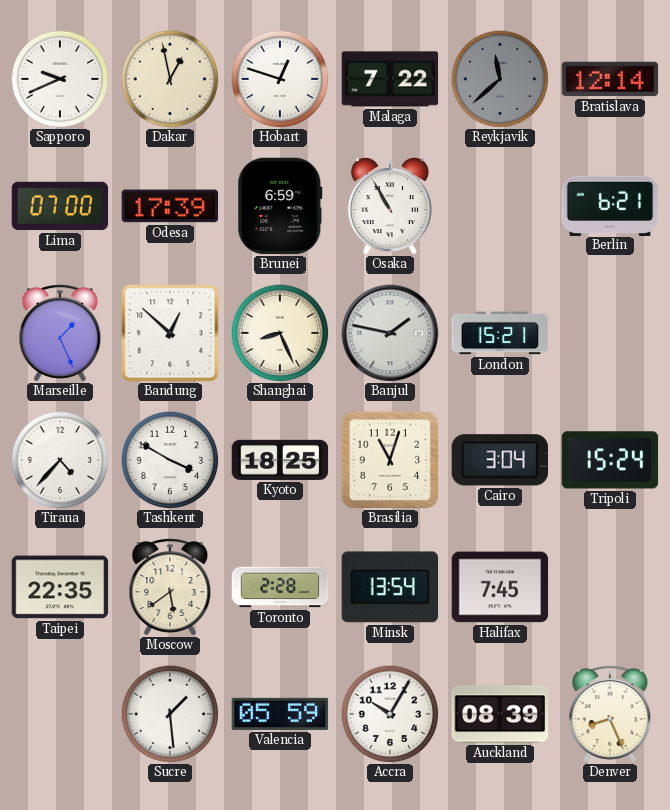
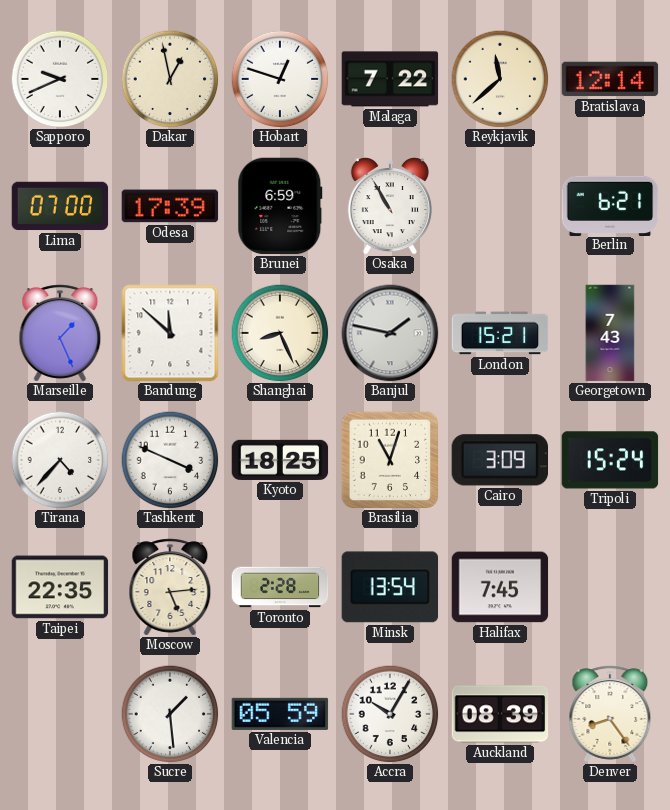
Reykjavik dial: grey -> cream (500, 79)
Bandung: 12:52 -> 11:52 (170, 333)
Georgetown: none -> 7:43 (610, 333)
Tashkent: 3:50 -> 3:49 (170, 460)
Cairo: 3:04 -> 3:09 (499, 460)
Moscow: 5:39 -> 5:14 (170, 587)
Denver: 8:26 -> 8:24 (610, 714)
